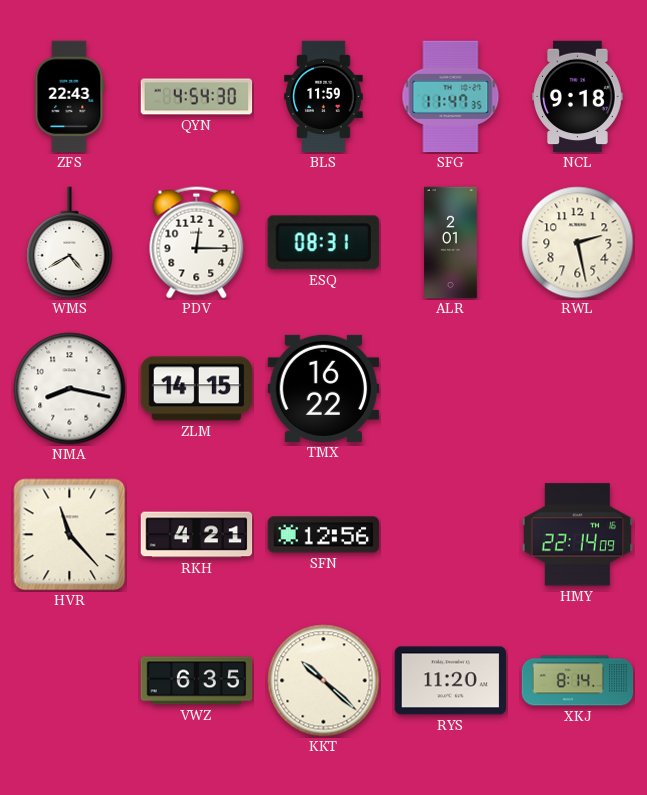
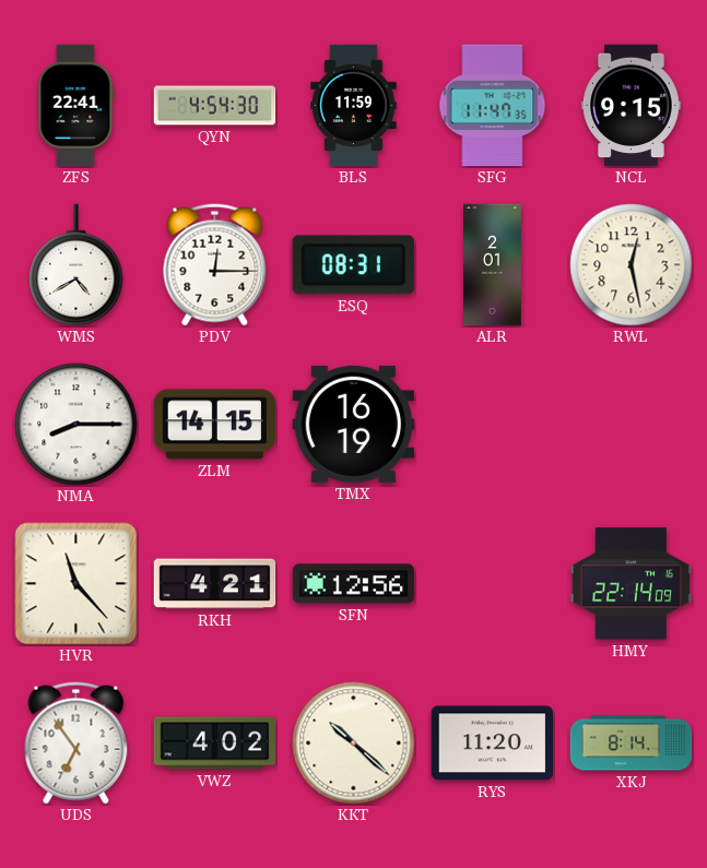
ZFS: 22:43 -> 22:41 (76, 106)
NCL: 9:18 -> 9:15 (632, 106)
RWL: 2:28 -> 12:28 (632, 265)
NMA: 8:17 -> 8:15 (76, 425)
TMX: 16:22 -> 16:19 (354, 424)
UDS: none -> 6:54 (76, 744)
VWZ: 6:35 -> 4:02 (215, 744)
